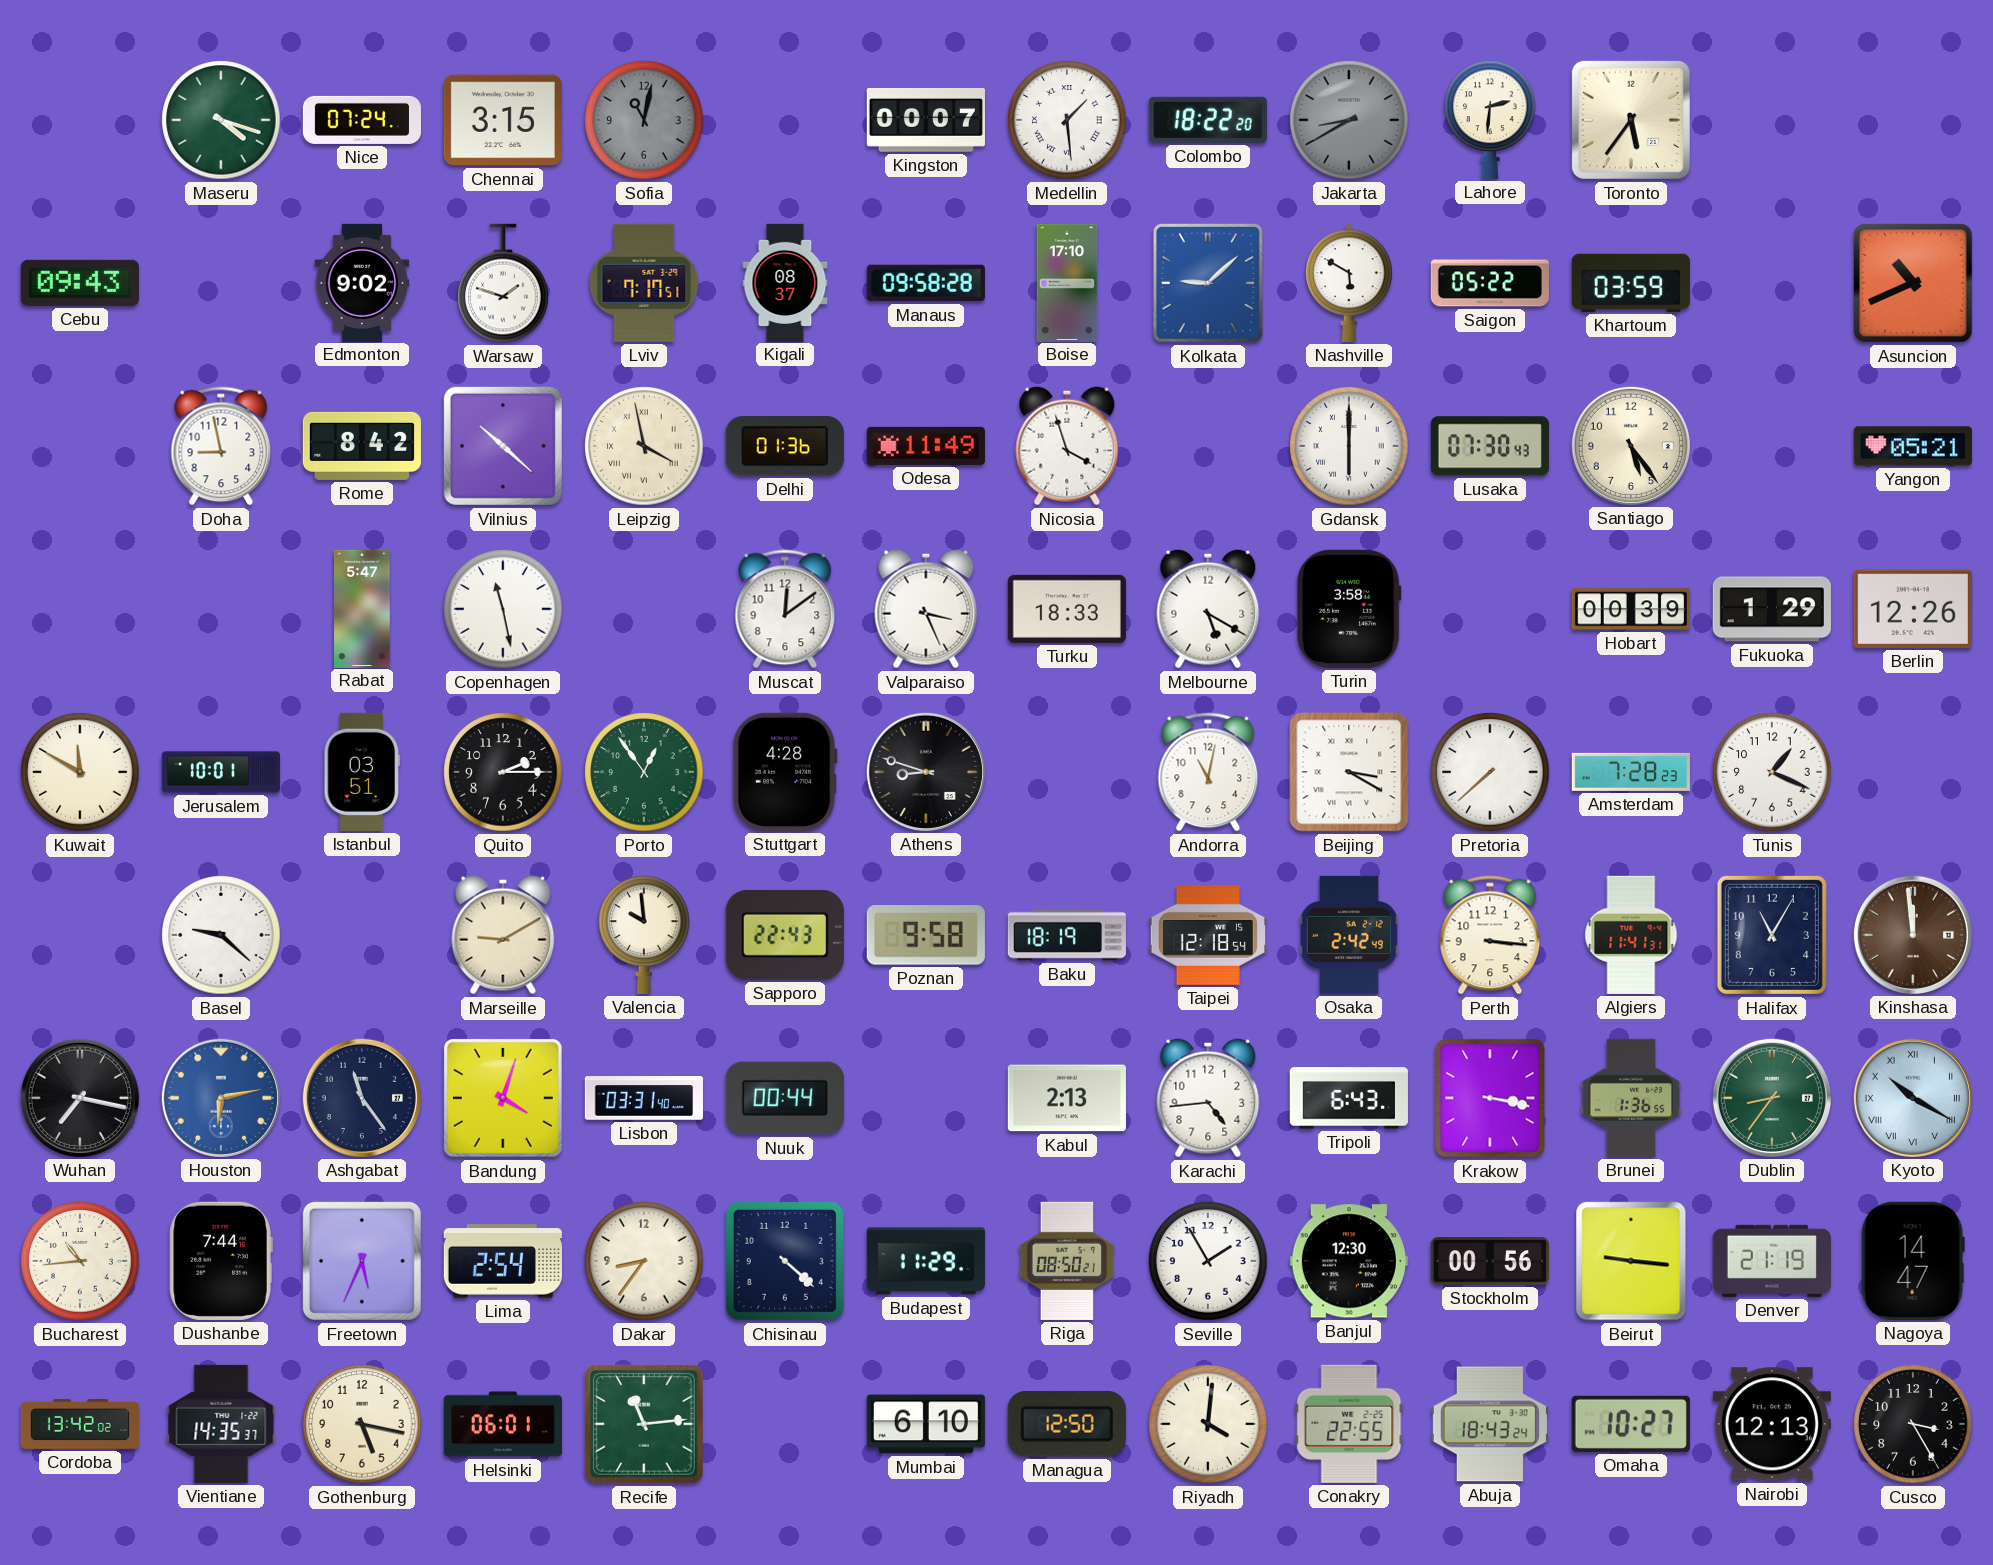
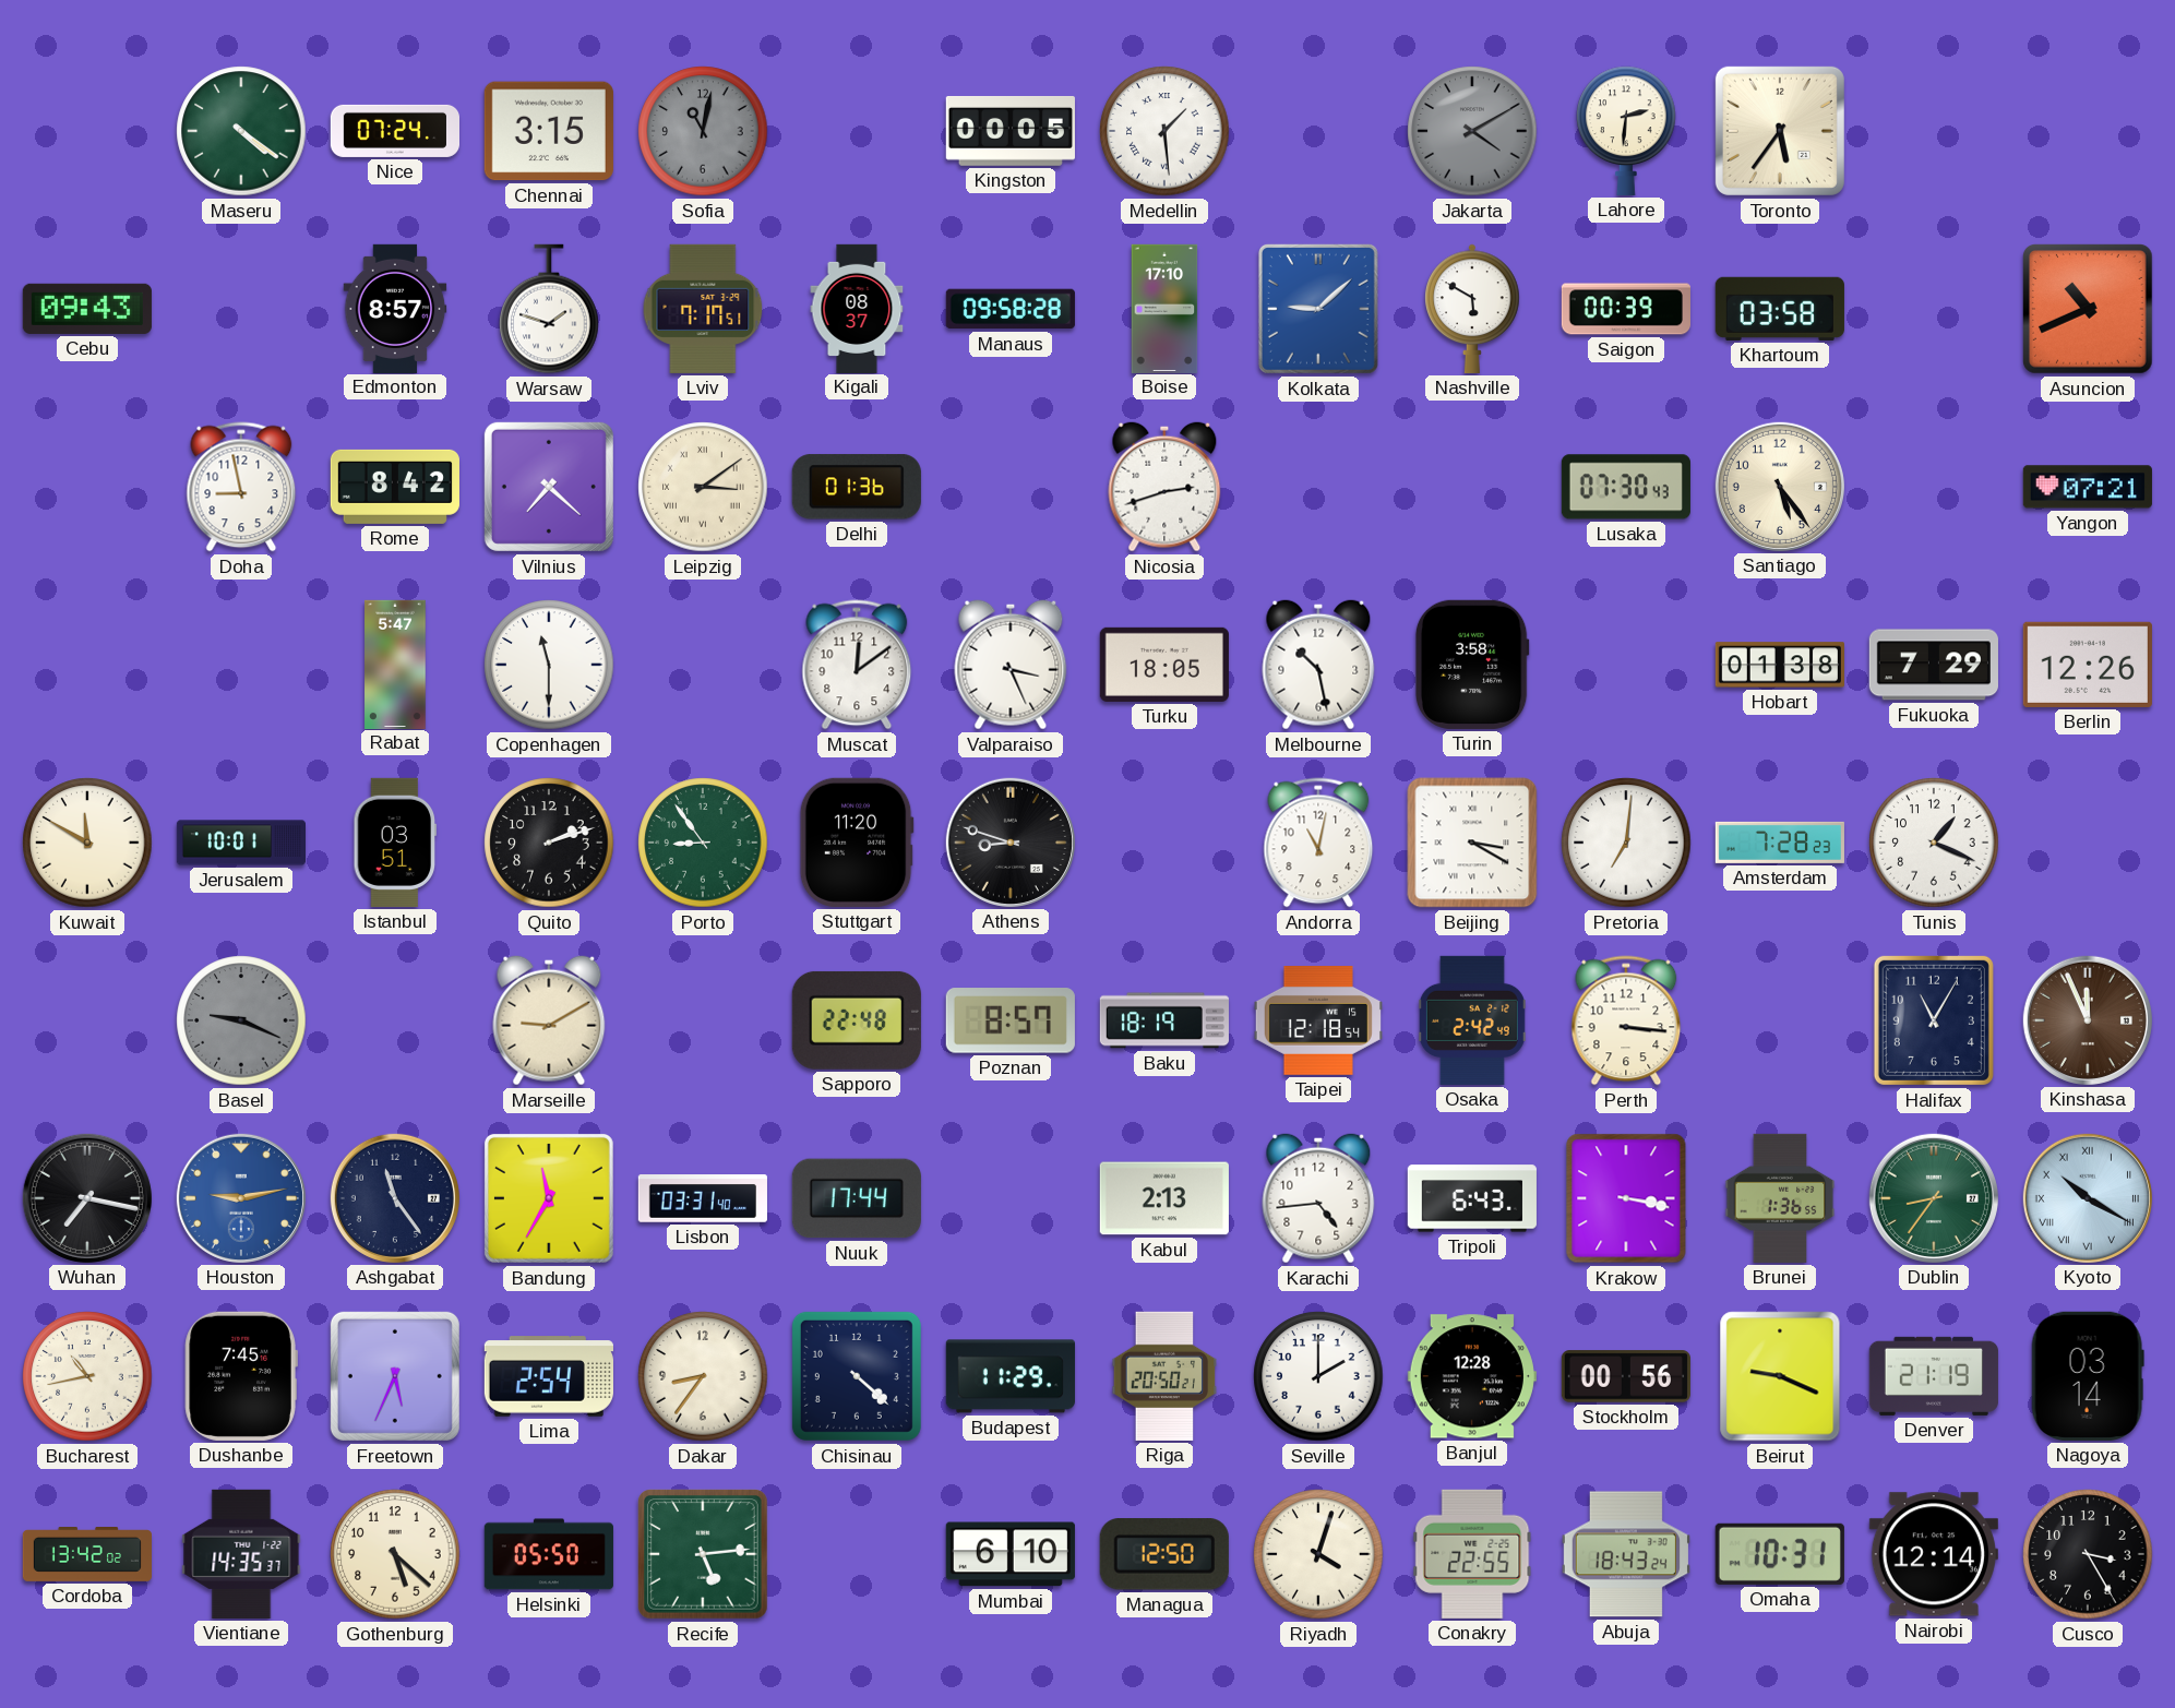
Maseru: 4:18 -> 4:21 (241, 131)
Kingston: 00:07 -> 00:05 (1011, 131)
Colombo: 18:22 -> none (1208, 120)
Jakarta: 8:40 -> 4:10 (1472, 131)
Edmonton: 9:02 -> 8:57 (395, 308)
Saigon: 05:22 -> 00:39 (1626, 309)
Khartoum: 03:59 -> 03:58 (1780, 309)
Vilnius: 10:22 -> 7:22 (549, 487)
Leipzig: 3:58 -> 3:09 (703, 487)
Odesa: 11:49 -> none (926, 446)
Nicosia: 3:57 -> 2:42 (1164, 487)
Gdansk: 6:00 -> none (1349, 446)
Yangon: 05:21 -> 07:21 (2088, 487)
Copenhagen: 11:28 -> 11:30 (549, 665)
Turku: 18:33 -> 18:05 (1164, 665)
Melbourne: 5:20 -> 10:28 (1318, 665)
Hobart: 00:39 -> 01:38 (1779, 665)
Fukuoka: 1:29 -> 7:29 (1934, 665)
Quito: 2:15 -> 2:12 (549, 843)
Porto: 12:54 -> 8:54 (703, 843)
Stuttgart: 4:28 -> 11:20 (857, 843)
Pretoria: 7:38 -> 7:01 (1626, 843)
Basel: 9:22 -> 9:19 (241, 1020)
Basel dial: white -> grey (241, 1020)
Valencia: 9:59 -> none (644, 935)
Sapporo: 22:43 -> 22:48 (857, 1020)
Poznan: 9:58 -> 8:57 (1011, 1020)
Algiers: 11:41 -> none (1631, 935)
Kinshasa: 11:59 -> 11:56 (2088, 1020)
Houston: 6:13 -> 9:13 (241, 1198)
Bandung: 4:03 -> 11:35 (549, 1198)
Nuuk: 00:44 -> 17:44 (857, 1198)
Bucharest: 10:44 -> 10:43 (87, 1376)
Dushanbe: 7:44 -> 7:45 (241, 1376)
Riga: 08:50 -> 20:50 (1164, 1376)
Seville: 1:55 -> 2:00 (1318, 1376)
Banjul: 12:30 -> 12:28 (1472, 1376)
Beirut: 9:16 -> 9:19 (1780, 1376)
Nagoya: 14:47 -> 03:14 (2088, 1376)
Gothenburg: 5:17 -> 5:22 (395, 1554)
Helsinki: 06:01 -> 05:50 (549, 1554)
Recife: 11:14 -> 5:14 (704, 1555)
Riyadh: 4:01 -> 4:03 (1318, 1554)
Omaha: 10:27 -> 10:31 (1780, 1554)
Nairobi: 12:13 -> 12:14 (1934, 1554)
